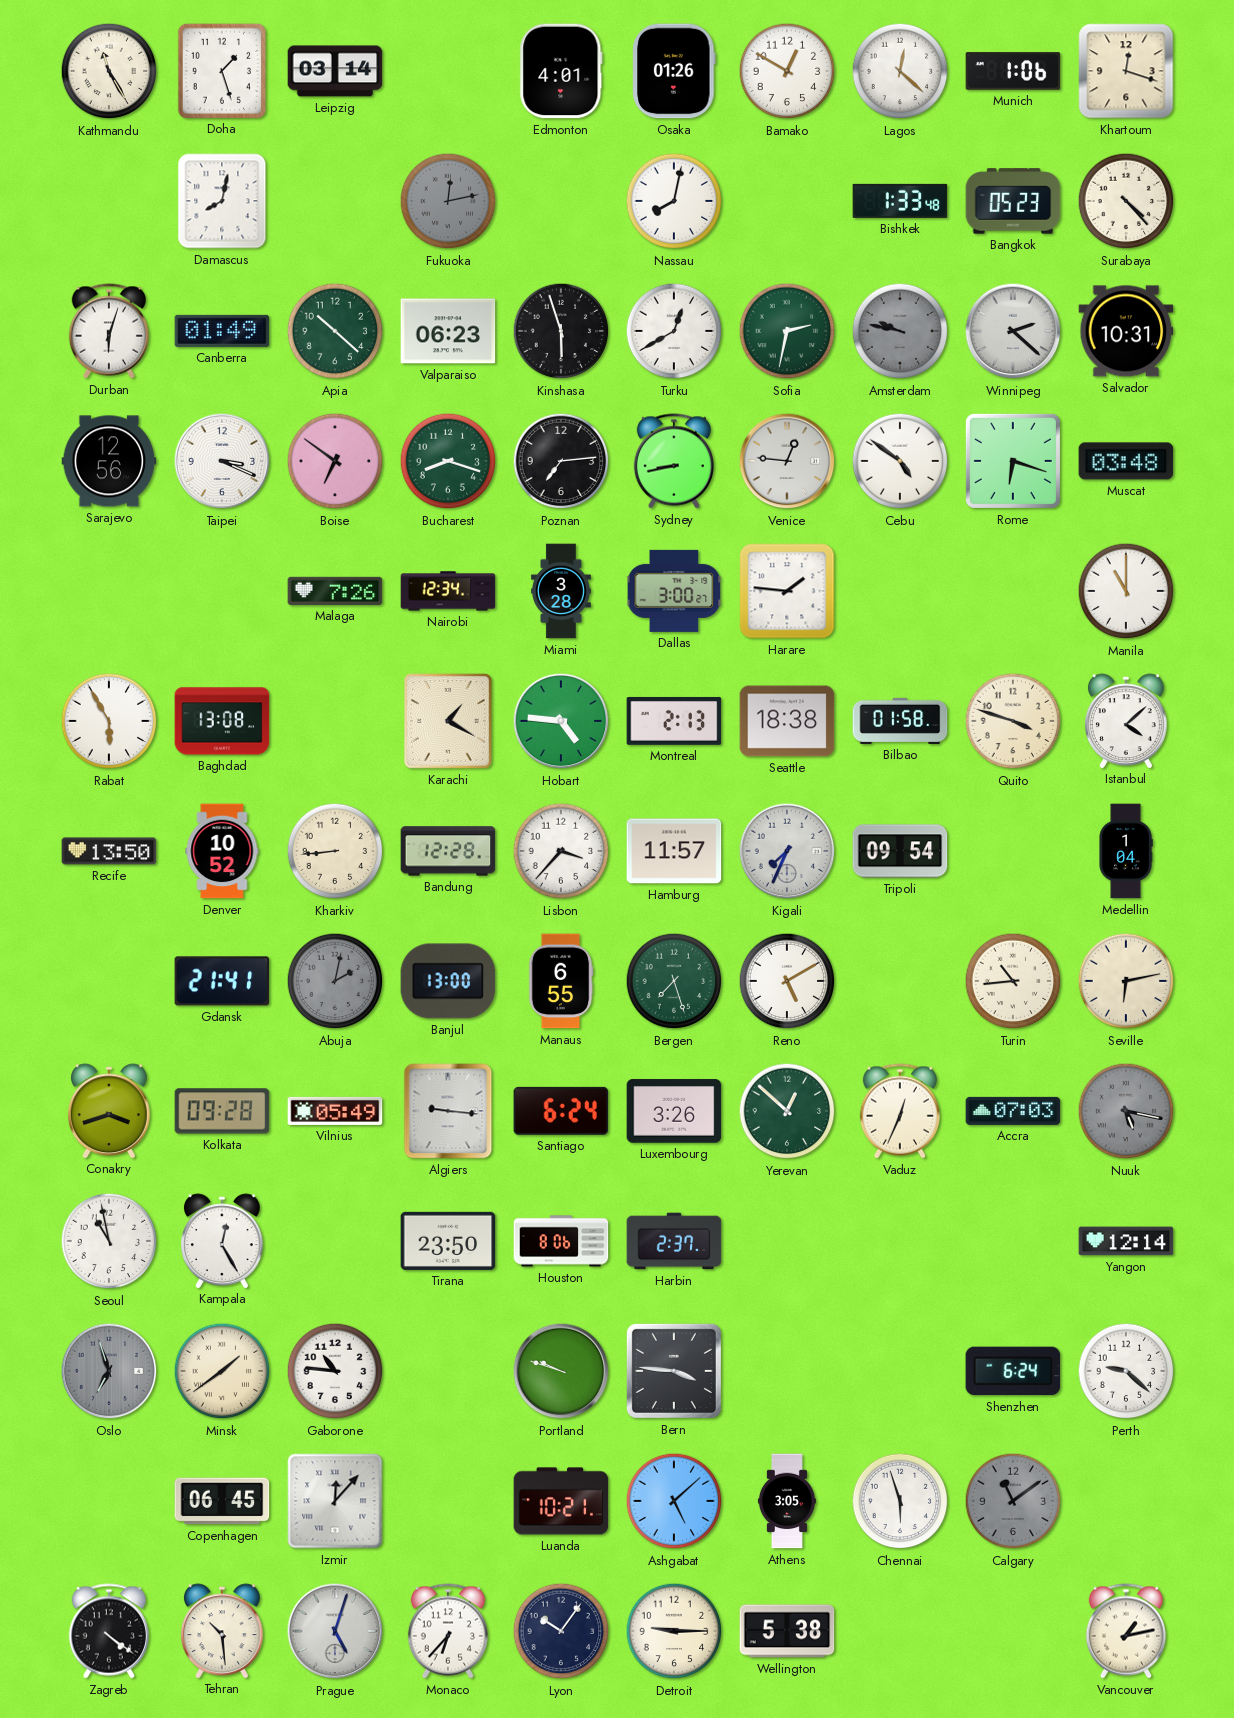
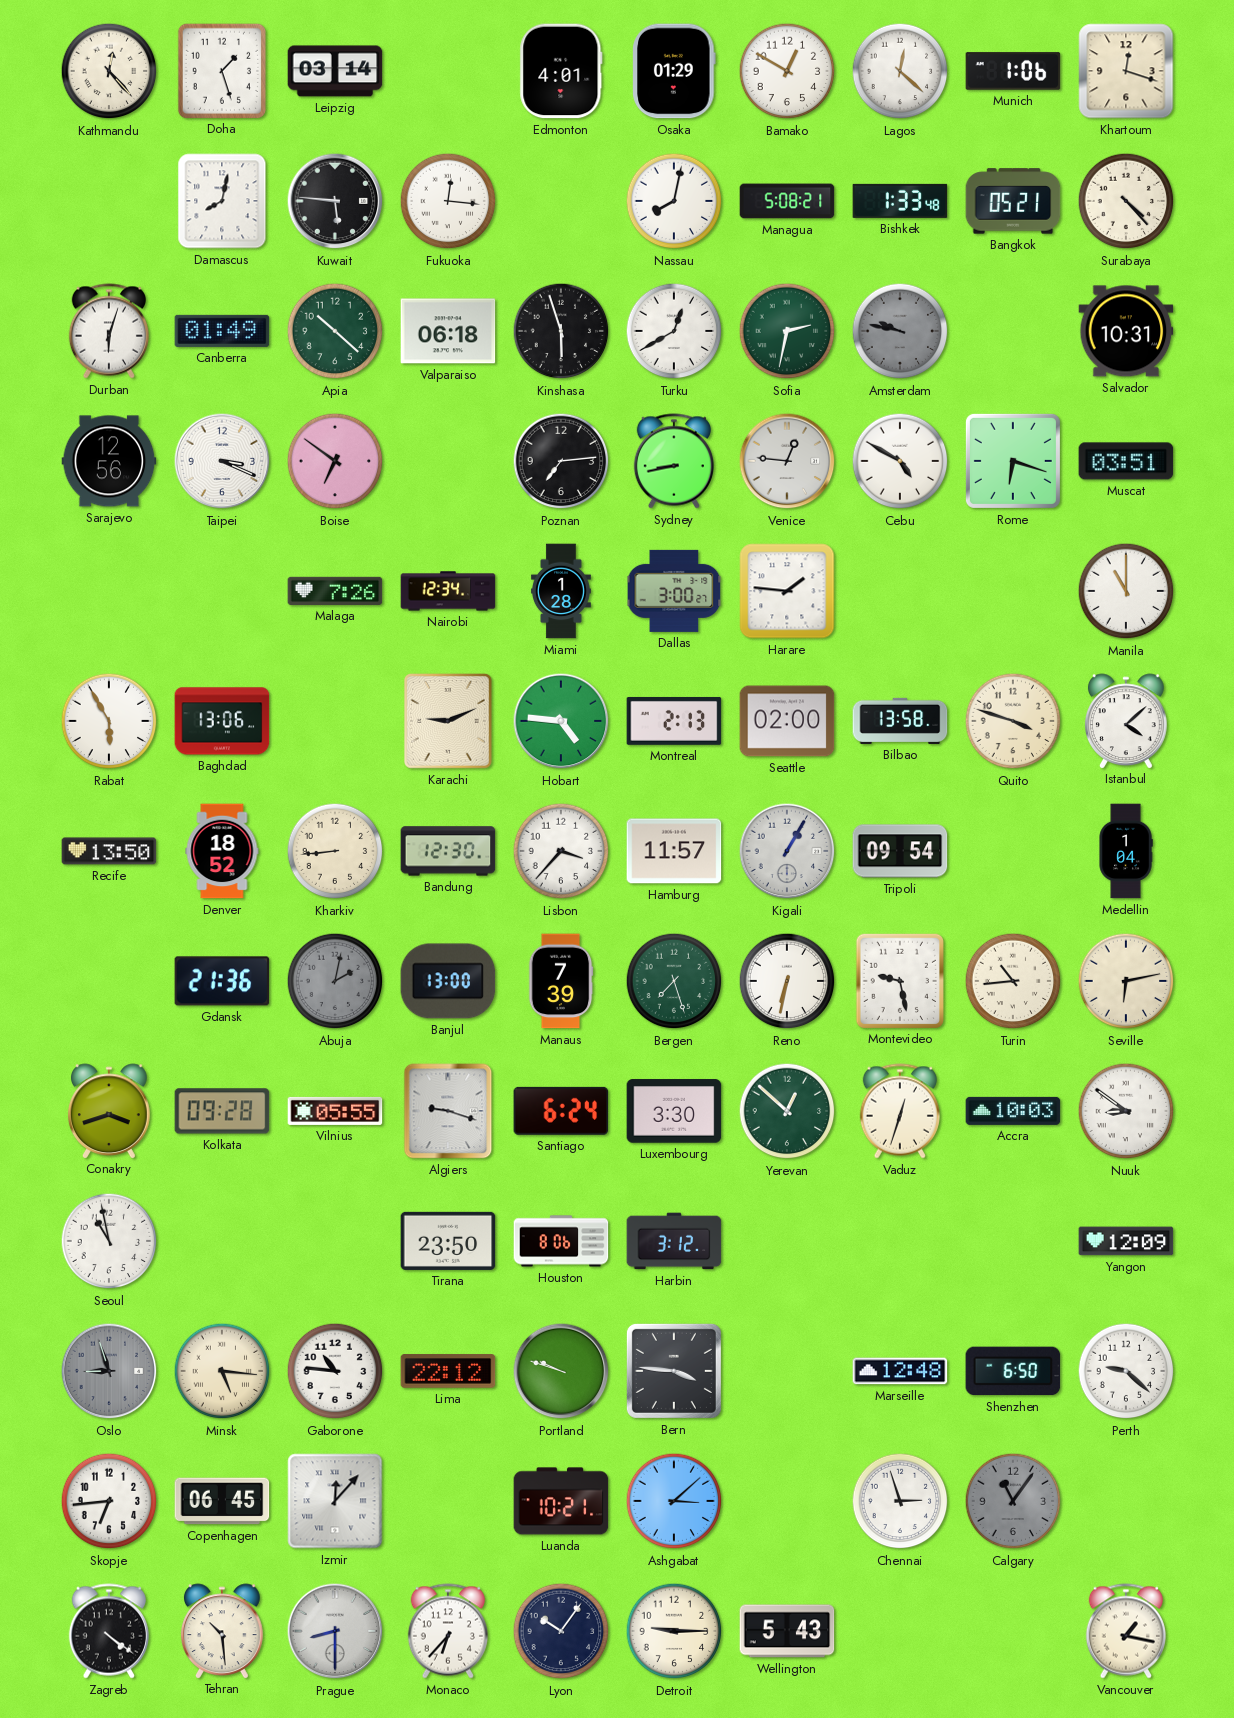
Kathmandu: 11:25 -> 12:23 (109, 71)
Osaka: 01:26 -> 01:29 (674, 71)
Kuwait: none -> 5:46 (335, 201)
Fukuoka: 12:13 -> 12:16 (448, 201)
Fukuoka dial: grey -> white (448, 201)
Managua: none -> 5:08 (787, 201)
Bangkok: 05:23 -> 05:21 (1013, 201)
Valparaiso: 06:23 -> 06:18 (448, 331)
Winnipeg: 2:22 -> none (1013, 331)
Bucharest: 8:18 -> none (448, 461)
Cebu: 4:51 -> 4:50 (900, 461)
Muscat: 03:48 -> 03:51 (1126, 461)
Miami: 3:28 -> 1:28 (561, 591)
Baghdad: 13:08 -> 13:06 (222, 721)
Karachi: 1:20 -> 9:11 (449, 722)
Seattle: 18:38 -> 02:00 (787, 721)
Bilbao: 01:58 -> 13:58 (900, 721)
Denver: 10:52 -> 18:52 (222, 851)
Bandung: 12:28 -> 12:30 (448, 851)
Kigali: 7:34 -> 1:05 (787, 851)
Gdansk: 21:41 -> 21:36 (222, 981)
Manaus: 6:55 -> 7:39 (561, 981)
Reno: 5:10 -> 6:32 (787, 981)
Montevideo: none -> 9:28 (899, 980)
Vilnius: 05:49 -> 05:55 (335, 1111)
Algiers: 9:16 -> 9:18 (448, 1111)
Luxembourg: 3:26 -> 3:30 (674, 1111)
Vaduz: 12:34 -> 12:33 (899, 1111)
Accra: 07:03 -> 10:03 (1013, 1111)
Nuuk: 5:17 -> 8:51 (1126, 1111)
Nuuk dial: grey -> white (1126, 1111)
Kampala: 12:25 -> none (222, 1241)
Harbin: 2:37 -> 3:12 (674, 1241)
Yangon: 12:14 -> 12:09 (1126, 1241)
Oslo: 6:57 -> 8:57 (109, 1371)
Minsk: 1:39 -> 5:16 (222, 1371)
Lima: none -> 22:12 (448, 1371)
Marseille: none -> 12:48 (900, 1371)
Shenzhen: 6:24 -> 6:50 (1013, 1371)
Skopje: none -> 6:44 (109, 1501)
Ashgabat: 5:08 -> 3:08 (674, 1501)
Athens: 3:05 -> none (787, 1501)
Chennai: 5:57 -> 2:57 (900, 1501)
Calgary: 11:09 -> 11:06 (1013, 1501)
Prague: 5:03 -> 8:30 (335, 1631)
Wellington: 5:38 -> 5:43 (787, 1631)
Vancouver: 1:13 -> 1:17 (1125, 1631)
